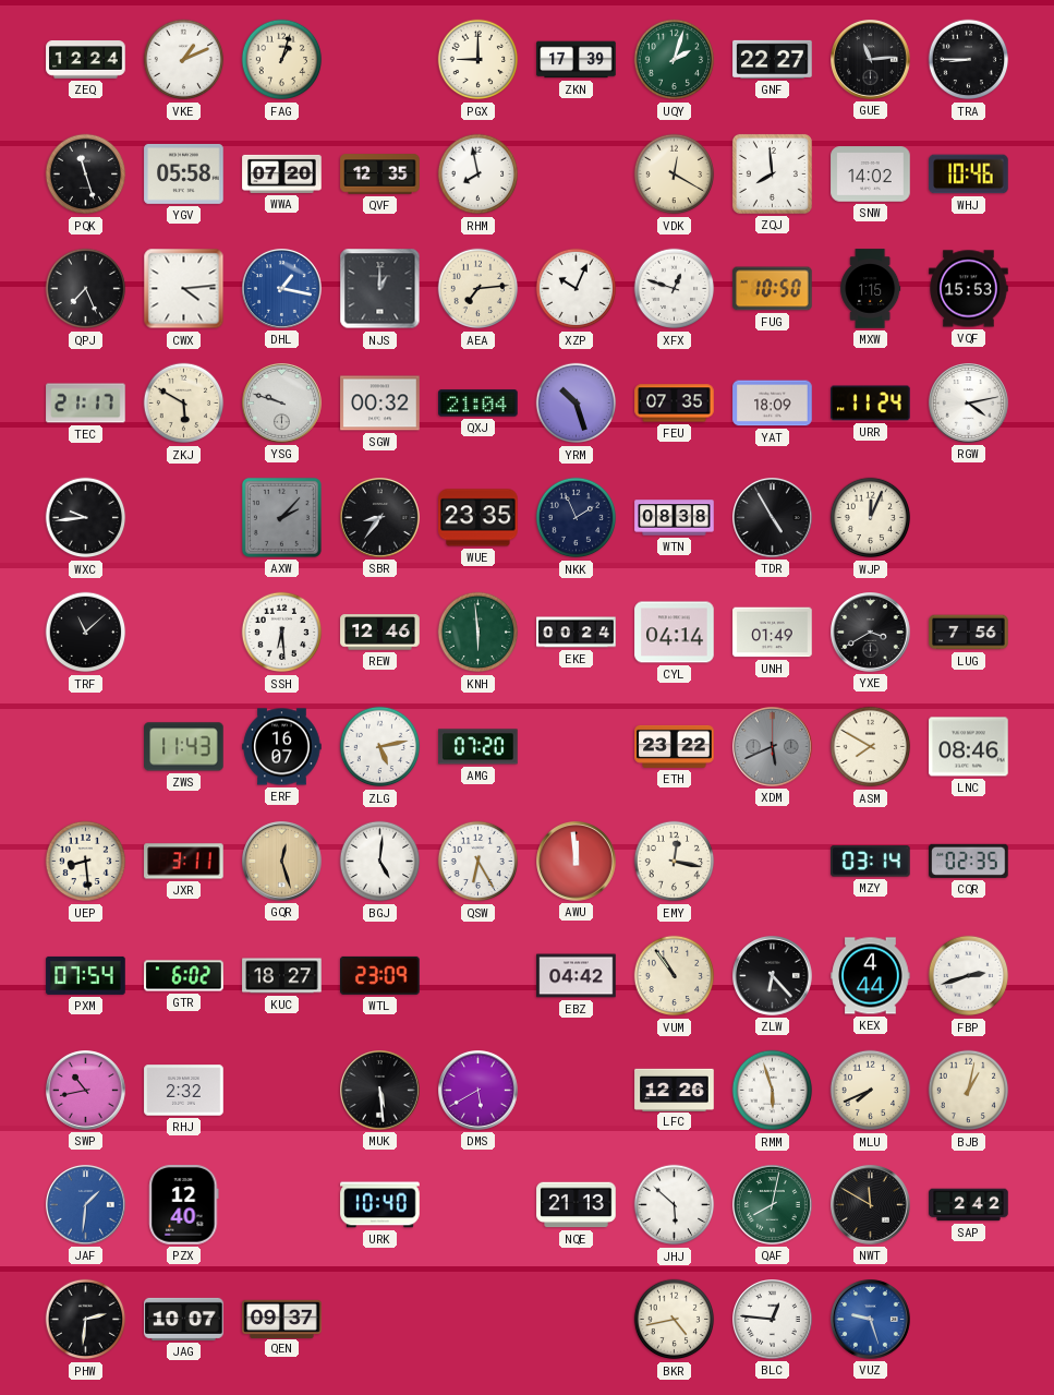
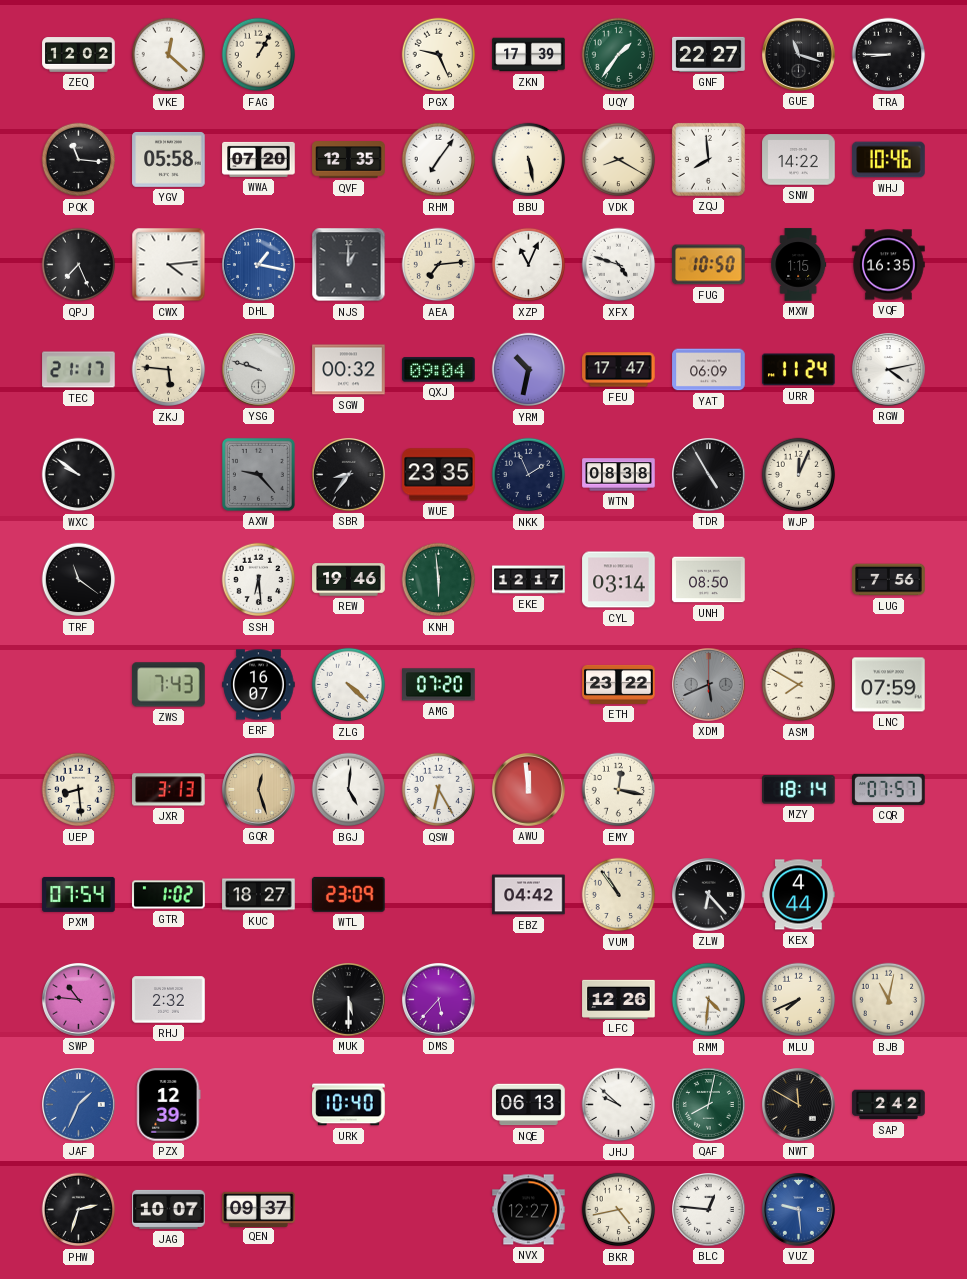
ZEQ: 12:24 -> 12:02 (79, 55)
VKE: 1:11 -> 12:22 (169, 55)
FAG: 1:03 -> 1:05 (259, 55)
PGX: 9:00 -> 9:26 (439, 55)
UQY: 2:03 -> 1:36 (619, 55)
GUE: 11:14 -> 11:18 (799, 55)
PQK: 11:27 -> 11:16 (79, 160)
RHM: 7:58 -> 7:06 (439, 160)
BBU: none -> 5:28 (529, 160)
VDK: 12:20 -> 8:20 (619, 160)
SNW: 14:02 -> 14:22 (799, 160)
XZP: 10:04 -> 11:04 (529, 265)
XFX: 12:48 -> 4:48 (619, 265)
VQF: 15:53 -> 16:35 (889, 265)
ZKJ: 5:50 -> 5:46 (169, 370)
QXJ: 21:04 -> 09:04 (439, 370)
YRM: 10:27 -> 10:32 (529, 370)
FEU: 07:35 -> 17:47 (619, 370)
YAT: 18:09 -> 06:09 (709, 370)
WXC: 9:44 -> 9:51 (79, 475)
AXW: 2:07 -> 9:23 (258, 474)
TRF: 11:08 -> 11:21 (79, 580)
REW: 12:46 -> 19:46 (349, 580)
EKE: 00:24 -> 12:17 (529, 580)
CYL: 04:14 -> 03:14 (619, 580)
UNH: 01:49 -> 08:50 (709, 580)
YXE: 3:40 -> none (871, 633)
ZWS: 11:43 -> 7:43 (169, 685)
ZLG: 5:13 -> 4:22 (349, 685)
LNC: 08:46 -> 07:59 (889, 685)
JXR: 3:11 -> 3:13 (169, 790)
MZY: 03:14 -> 18:14 (799, 790)
CQR: 02:35 -> 07:57 (889, 789)
GTR: 6:02 -> 1:02 (169, 895)
FBP: 2:42 -> none (969, 976)
SWP: 10:43 -> 10:46 (79, 1000)
MUK: 5:29 -> 5:30 (349, 1000)
DMS: 5:40 -> 5:37 (439, 1000)
RMM: 5:57 -> 4:31 (709, 1000)
BJB: 1:02 -> 11:02 (889, 1000)
JAF: 1:31 -> 1:34 (79, 1105)
PZX: 12:40 -> 12:39 (169, 1105)
NQE: 21:13 -> 06:13 (529, 1105)
JHJ: 5:52 -> 9:52 (619, 1105)
PHW: 2:31 -> 2:33 (79, 1210)
NVX: none -> 12:27 (529, 1210)
VUZ: 9:27 -> 9:29 (799, 1210)
